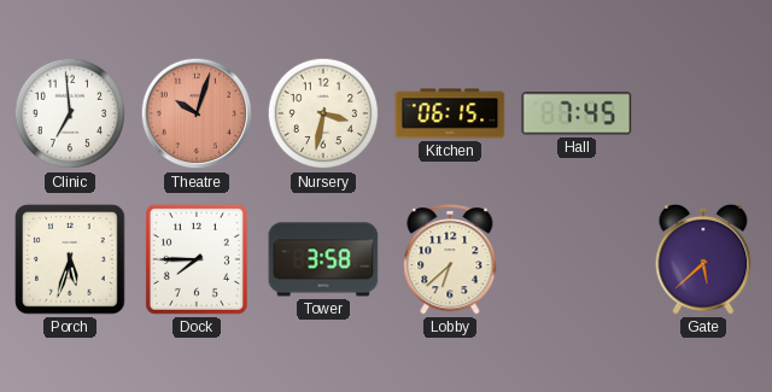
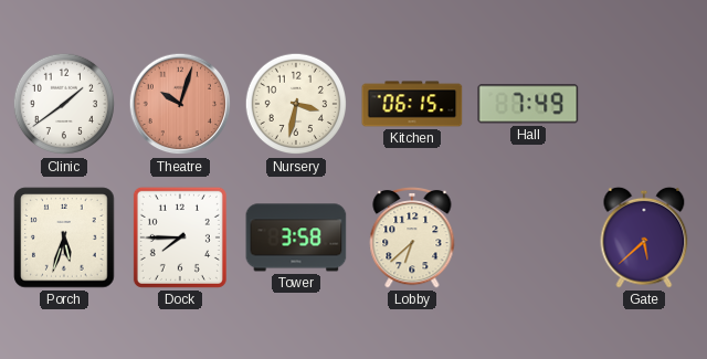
Clinic: 6:59 -> 1:39 (64, 104)
Hall: 7:45 -> 7:49 (528, 104)
